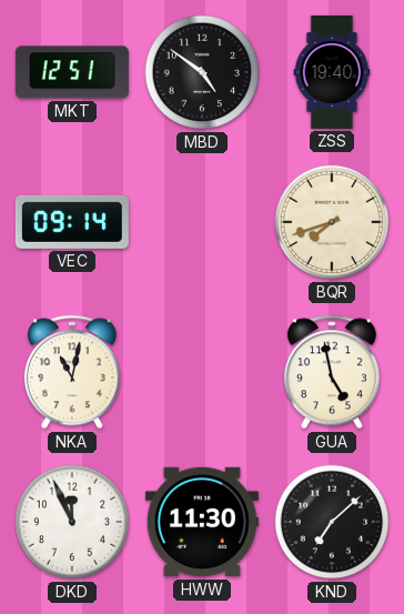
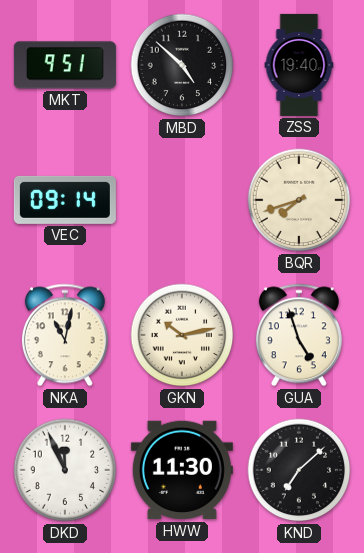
MKT: 12:51 -> 9:51 (65, 65)
MBD: 4:51 -> 4:52 (182, 65)
GKN: none -> 10:13 (182, 335)
GUA: 4:58 -> 4:57 (299, 335)
